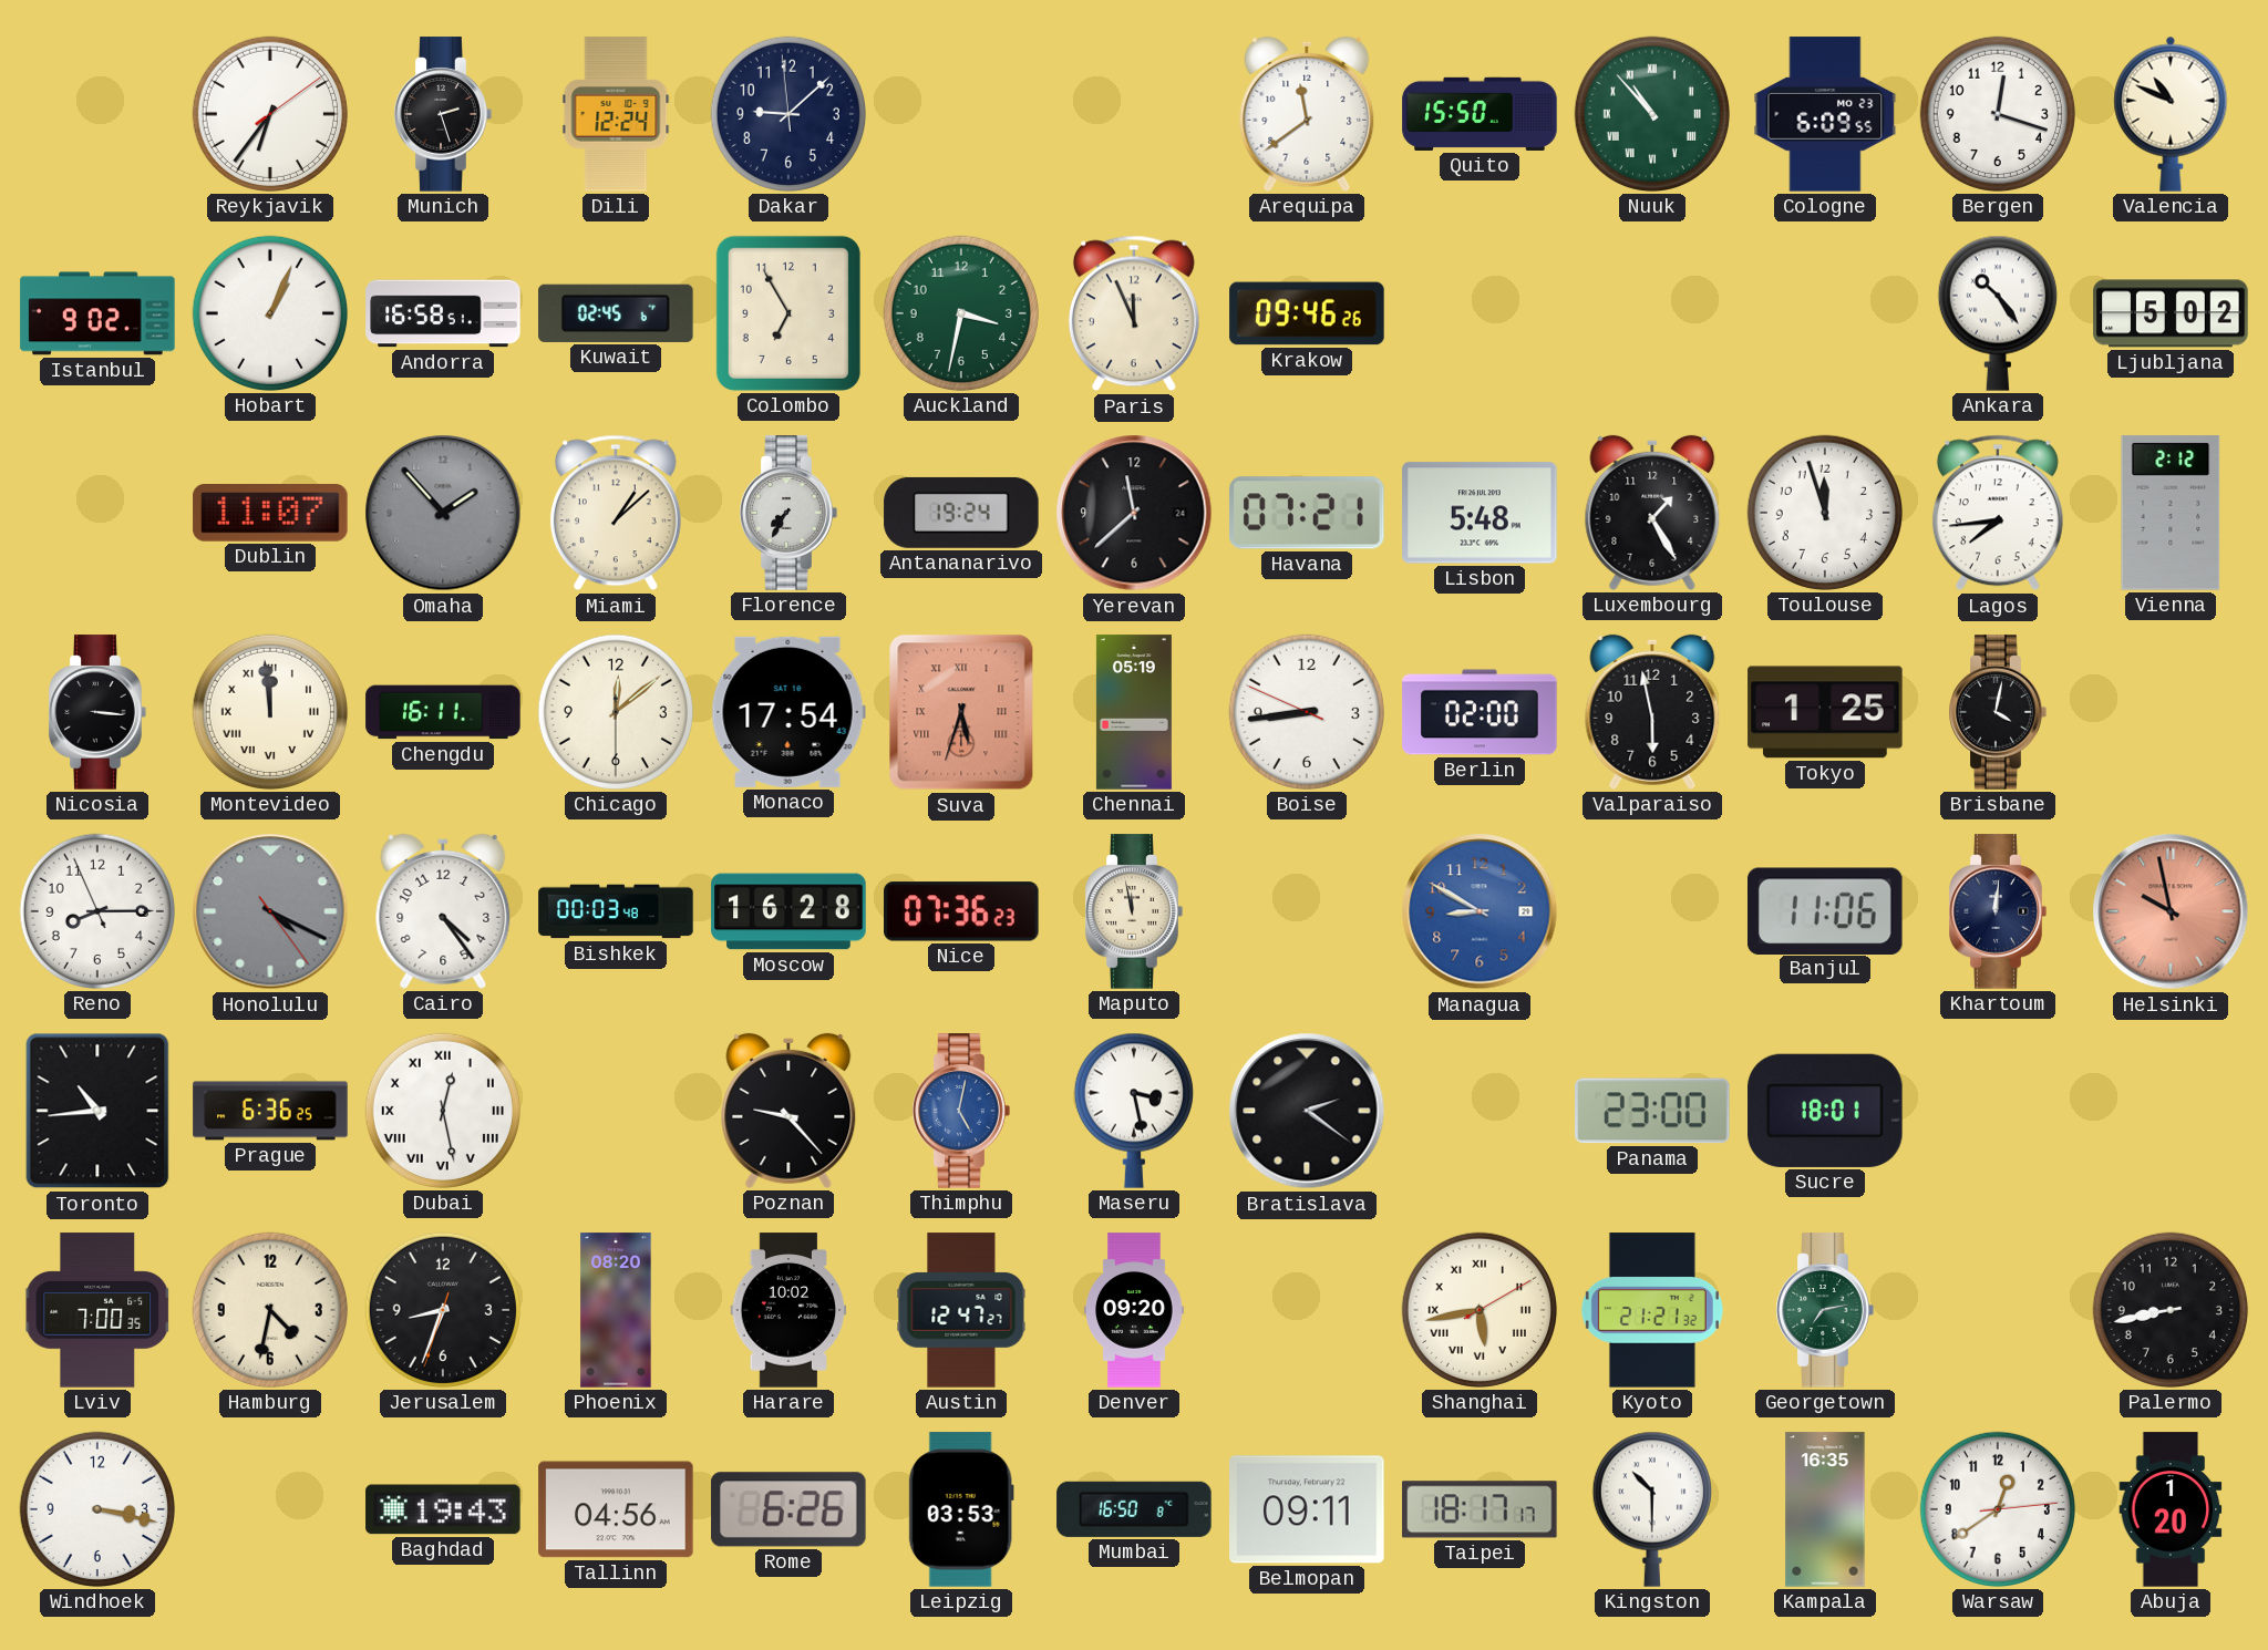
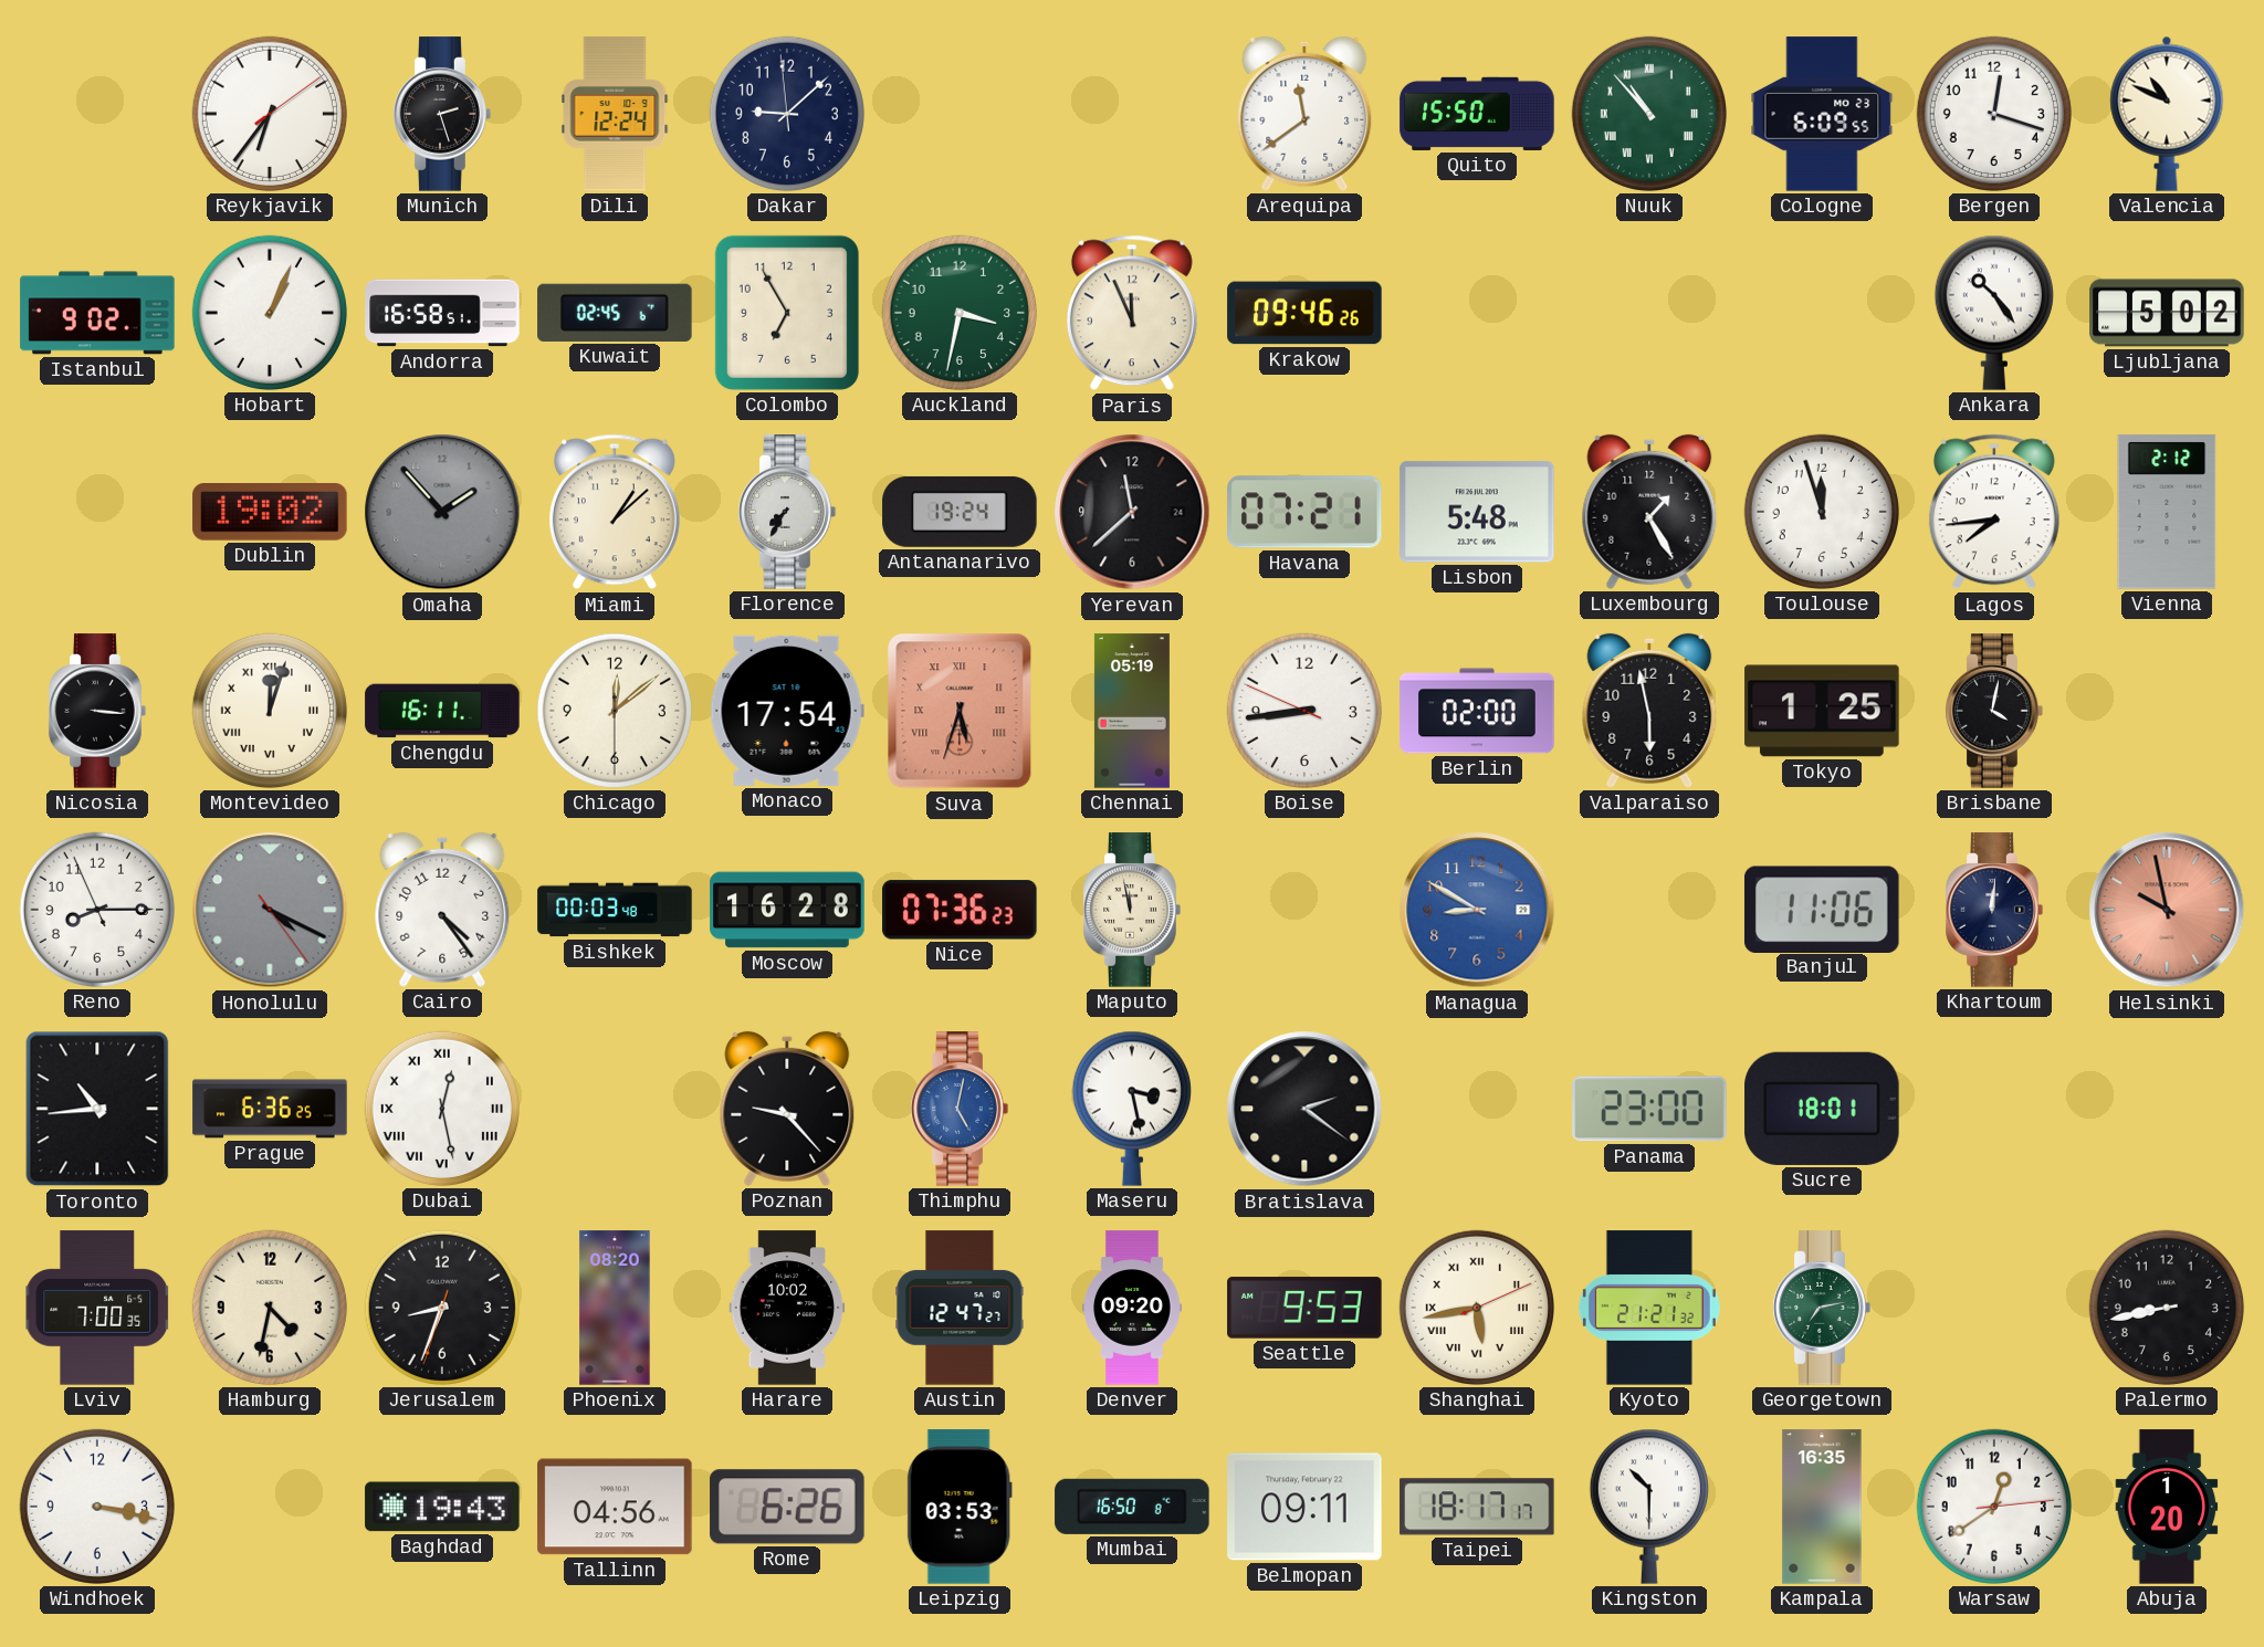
Dublin: 11:07 -> 19:02 (270, 513)
Montevideo: 11:59 -> 12:03 (270, 711)
Seattle: none -> 9:53 (1304, 1308)
Shanghai: 5:43:10 -> 5:43:11 (1477, 1308)
